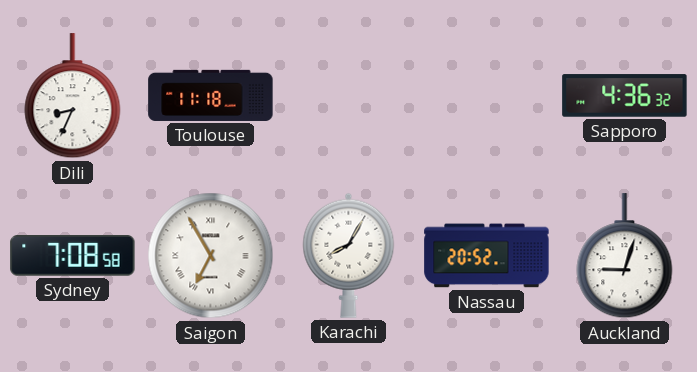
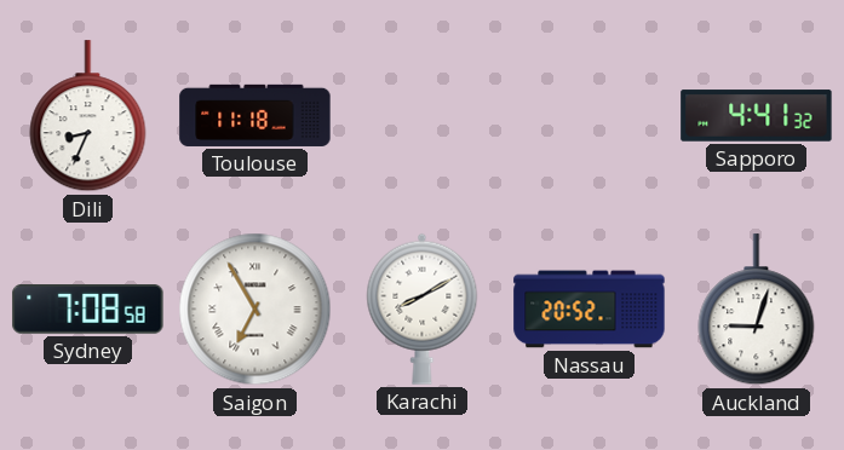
Sapporo: 4:36 -> 4:41 (757, 116)
Karachi: 8:05 -> 8:10 (423, 308)
